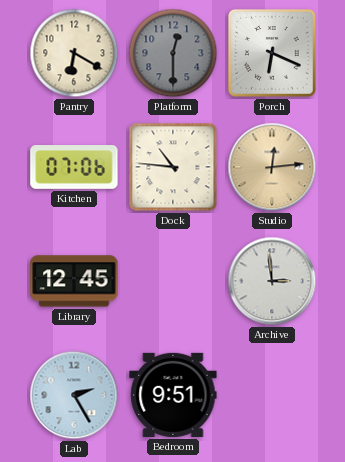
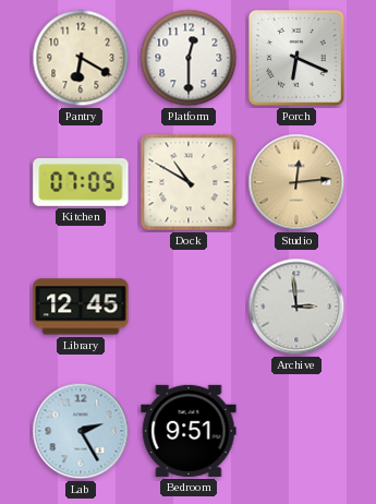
Platform dial: grey -> white (189, 58)
Kitchen: 07:06 -> 07:05 (81, 183)
Dock: 10:46 -> 10:50 (189, 182)
